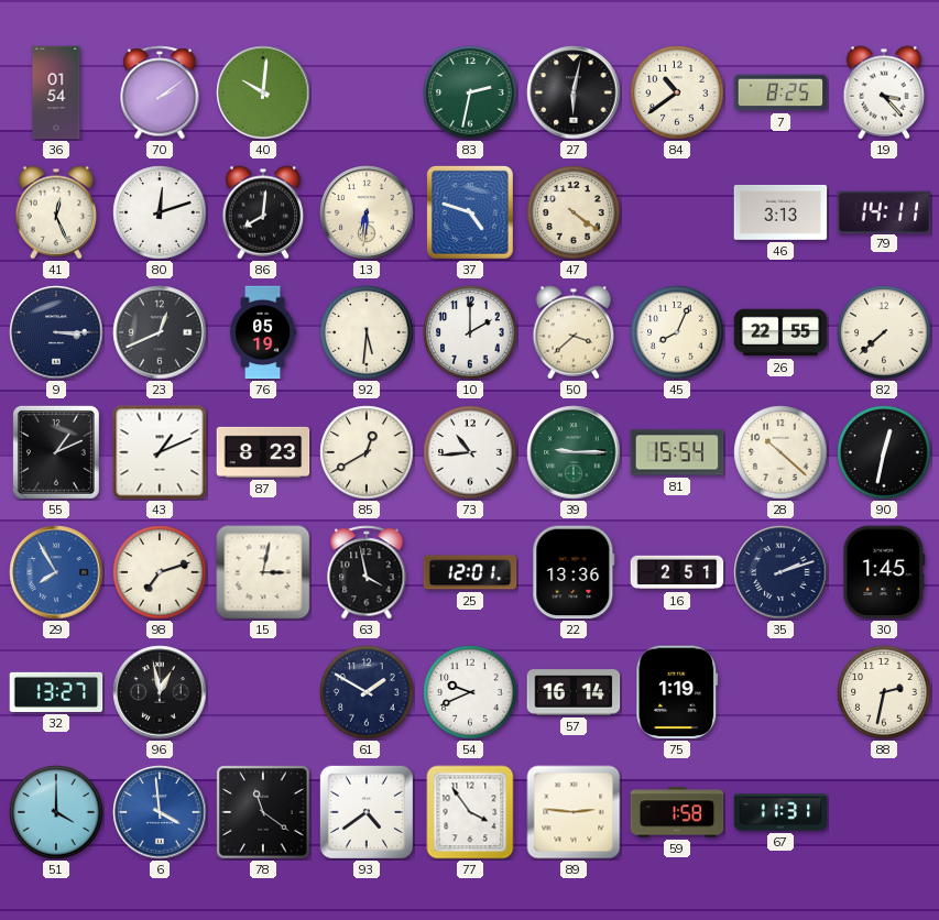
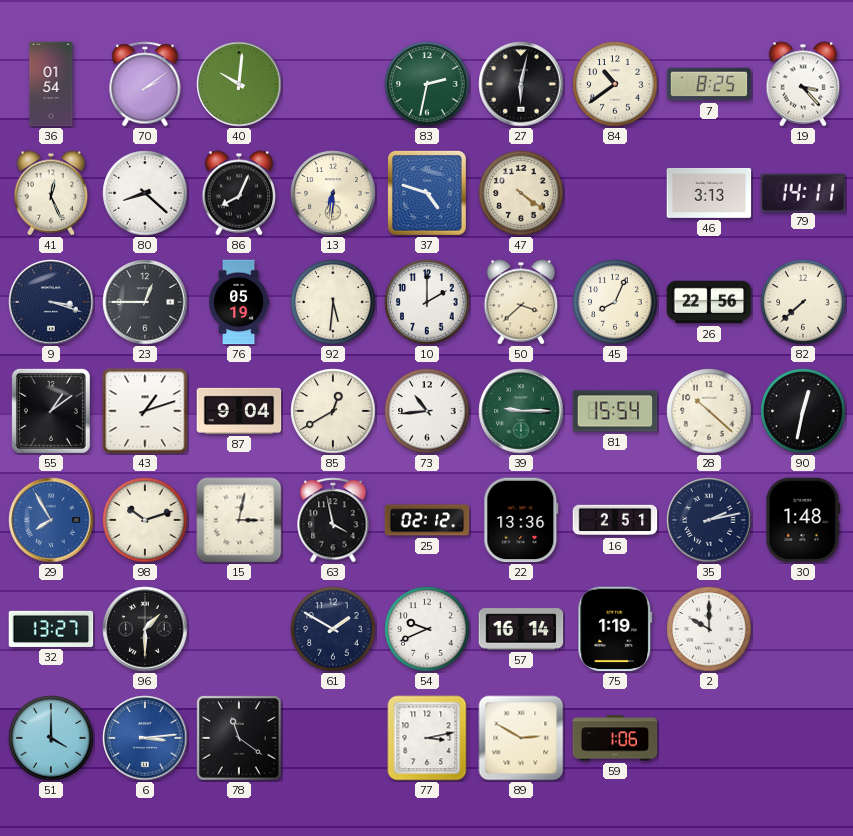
80: 12:12 -> 8:22 (145, 193)
86: 8:01 -> 8:04 (239, 193)
9: 3:15 -> 3:18 (51, 302)
23: 12:41 -> 12:45 (145, 302)
26: 22:55 -> 22:56 (709, 302)
55: 1:11 -> 1:09 (51, 411)
43: 1:11 -> 1:12 (145, 411)
87: 8:23 -> 9:04 (239, 411)
98: 7:12 -> 10:12 (145, 520)
25: 12:01 -> 02:12 (427, 520)
35: 2:12 -> 2:13 (709, 520)
30: 1:45 -> 1:48 (803, 520)
96: 12:58 -> 1:30 (145, 629)
2: none -> 10:00 (709, 629)
88: 2:32 -> none (884, 692)
6: 3:59 -> 3:14 (145, 738)
93: 4:39 -> none (367, 812)
77: 3:54 -> 3:13 (427, 738)
89: 2:46 -> 2:50 (521, 738)
59: 1:58 -> 1:06 (615, 738)
67: 11:31 -> none (780, 812)
